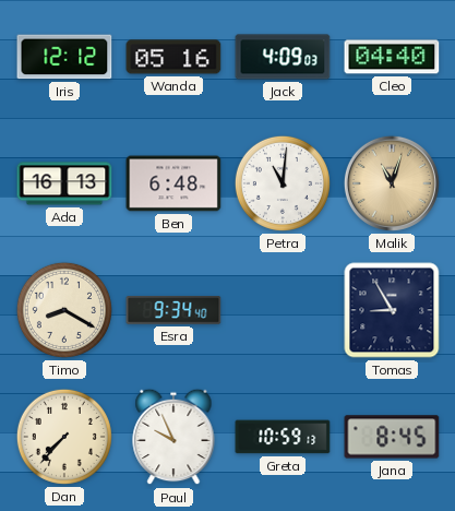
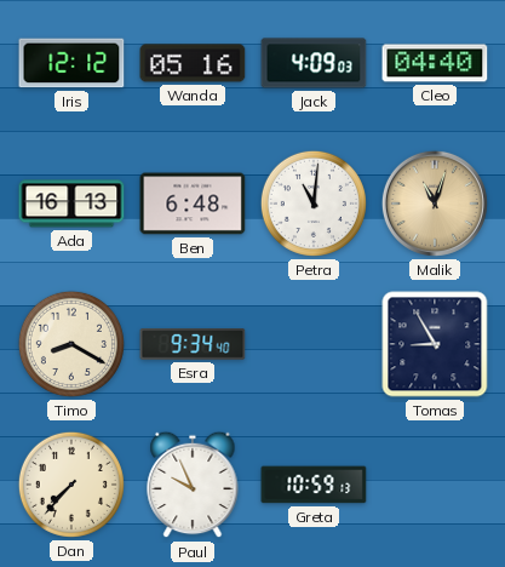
Jana: 8:45 -> none (392, 437)
